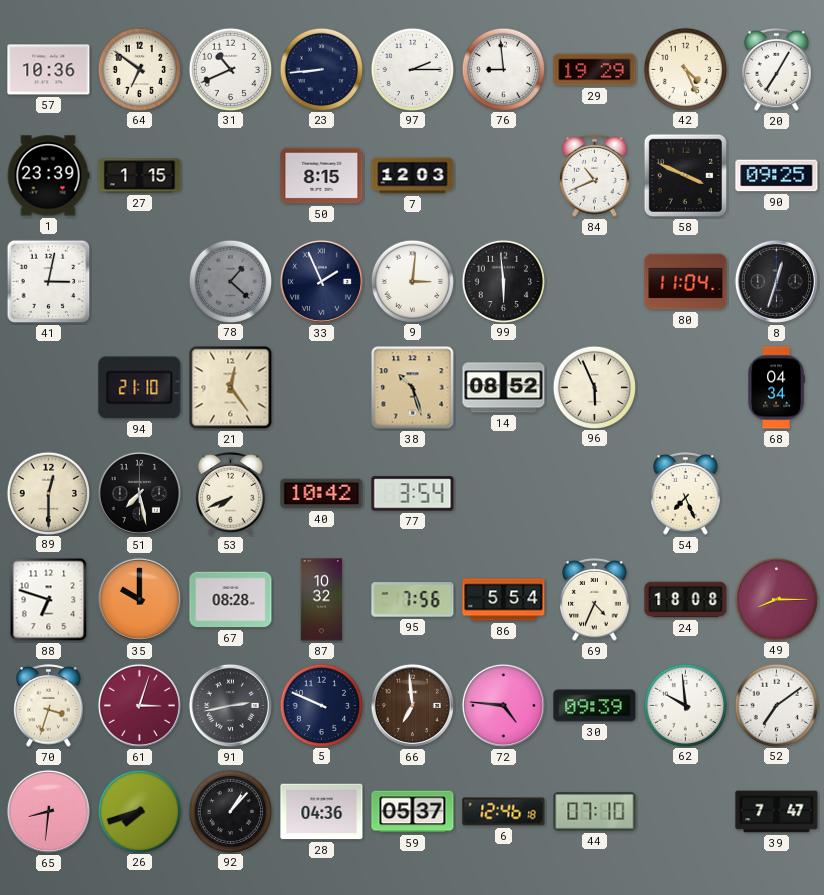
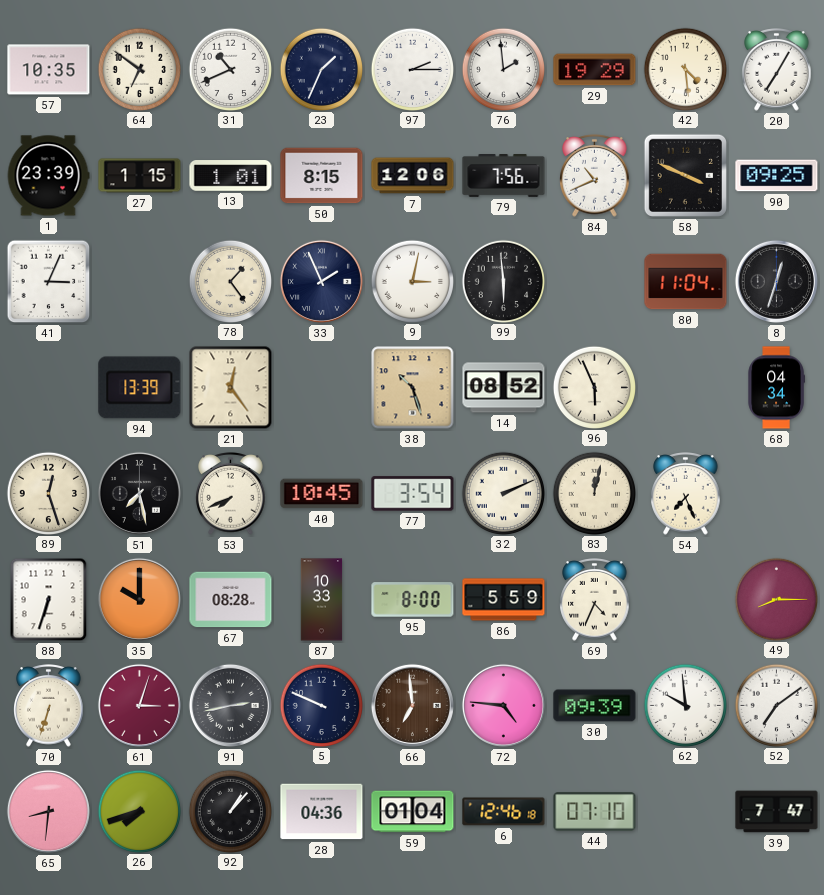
57: 10:36 -> 10:35 (49, 70)
23: 8:44 -> 1:34 (321, 69)
76: 8:59 -> 1:59 (503, 69)
42: 4:26 -> 4:29 (685, 69)
13: none -> 1:01 (231, 176)
7: 12:03 -> 12:06 (413, 176)
79: none -> 7:56 (504, 176)
41: 3:02 -> 3:04 (49, 282)
78: 1:22 -> 1:24 (230, 281)
78 dial: grey -> cream (230, 281)
9: 3:01 -> 3:02 (412, 281)
94: 21:10 -> 13:39 (140, 388)
89: 12:30 -> 12:27 (48, 493)
40: 10:42 -> 10:45 (322, 494)
32: none -> 2:11 (503, 493)
83: none -> 12:02 (594, 493)
88: 6:48 -> 6:33 (49, 600)
87: 10:32 -> 10:33 (322, 600)
95: 7:56 -> 8:00 (413, 600)
86: 5:54 -> 5:59 (504, 600)
24: 18:08 -> none (686, 600)
70: 3:33 -> 6:33 (49, 706)
59: 05:37 -> 01:04 (413, 812)
